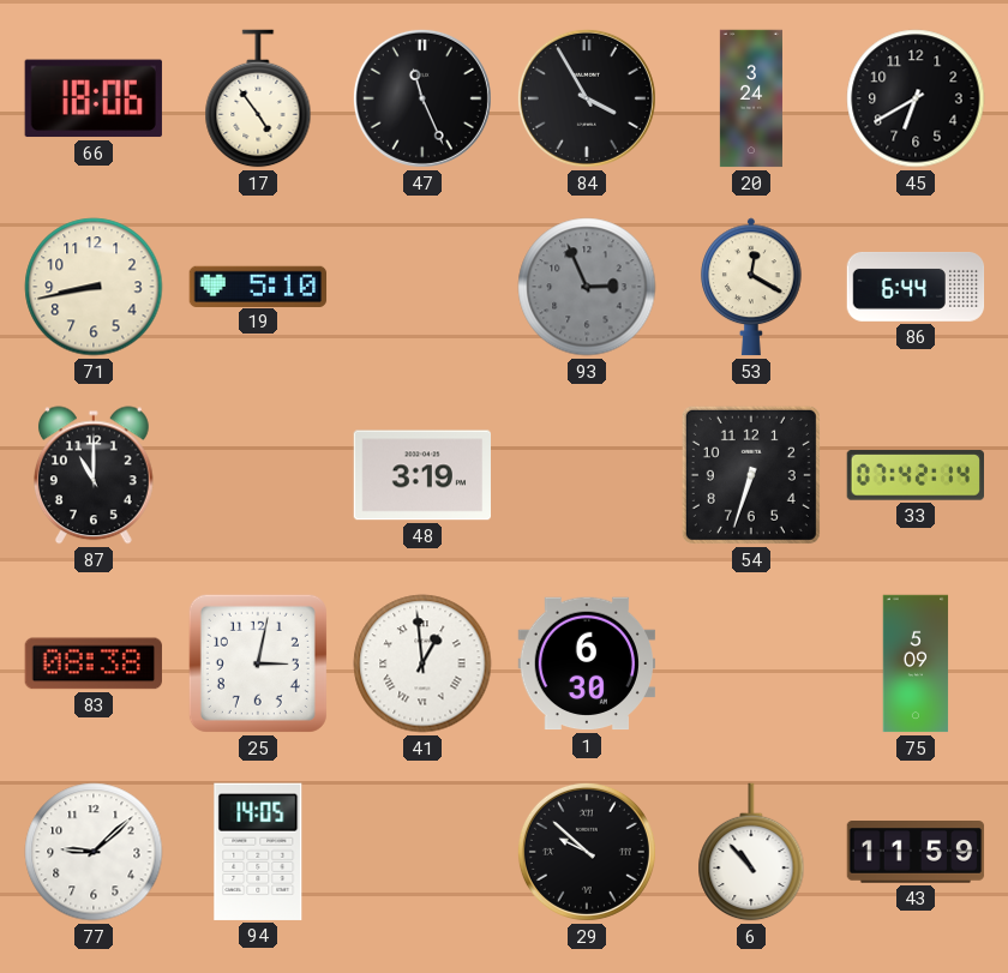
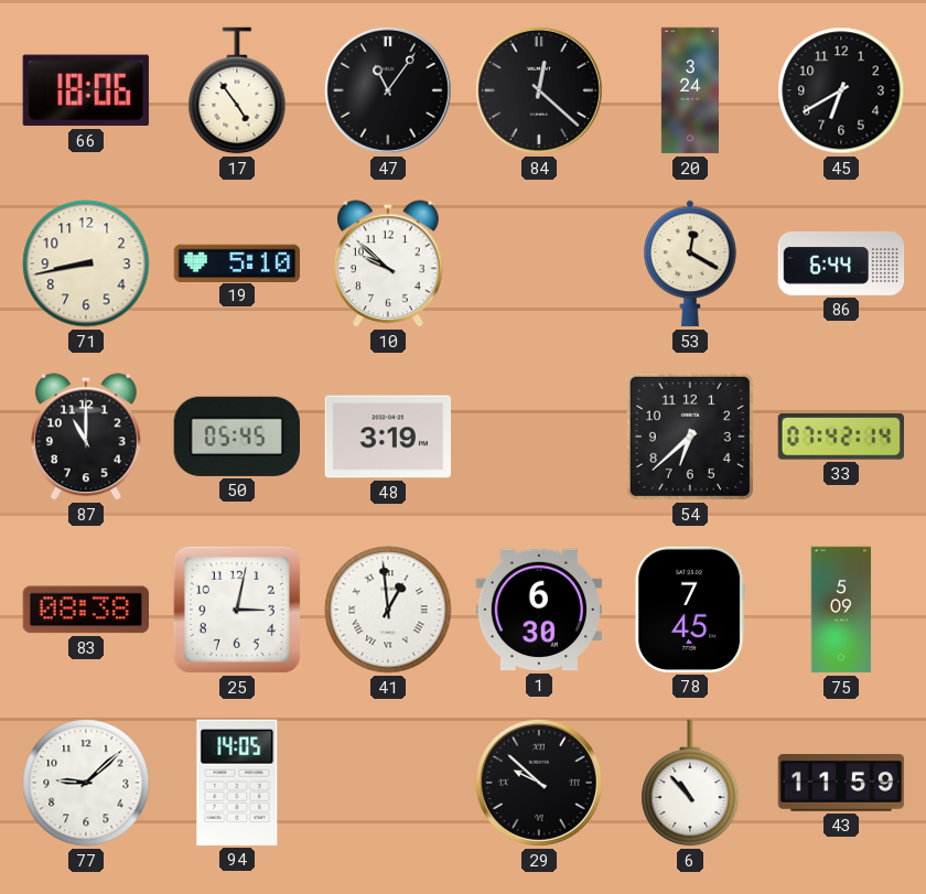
47: 11:26 -> 11:06 (388, 90)
84: 3:55 -> 12:22 (539, 90)
10: none -> 9:52 (388, 263)
93: 2:56 -> none (587, 287)
50: none -> 05:45 (237, 437)
54: 6:33 -> 6:38 (690, 437)
78: none -> 7:45 (690, 610)
